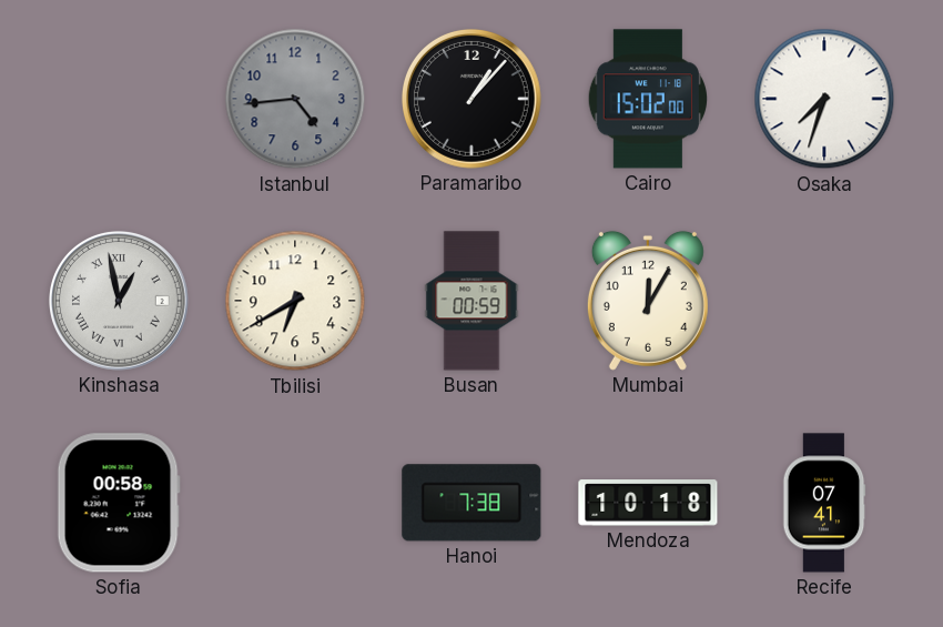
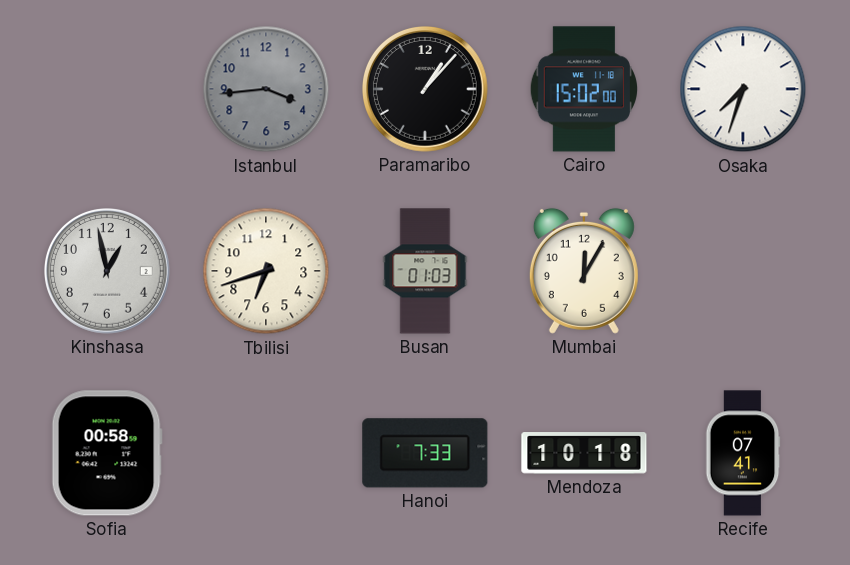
Istanbul: 4:44 -> 3:44 (266, 89)
Kinshasa numerals: Roman -> Arabic (108, 272)
Tbilisi: 6:40 -> 6:42 (266, 271)
Busan: 00:59 -> 01:03 (425, 271)
Hanoi: 7:38 -> 7:33 (425, 453)
